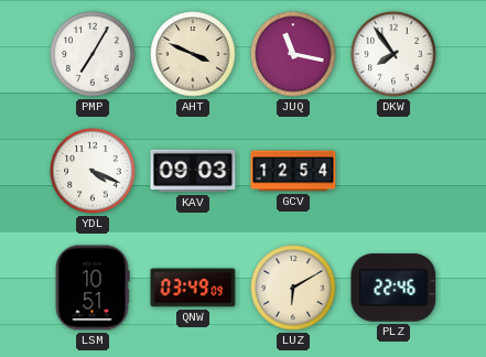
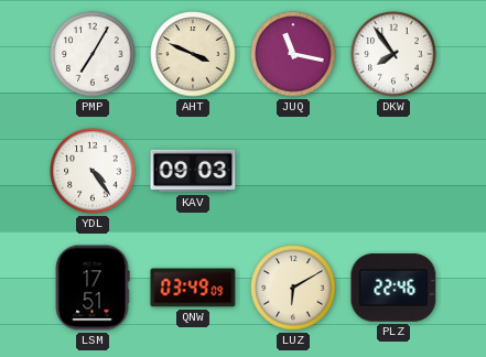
YDL: 4:19 -> 4:24 (93, 171)
GCV: 12:54 -> none (293, 171)
LSM: 10:51 -> 17:51 (93, 288)
